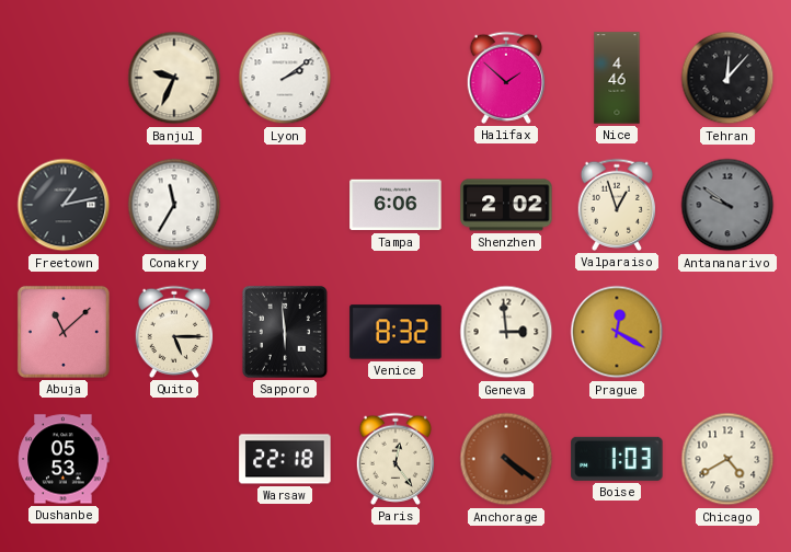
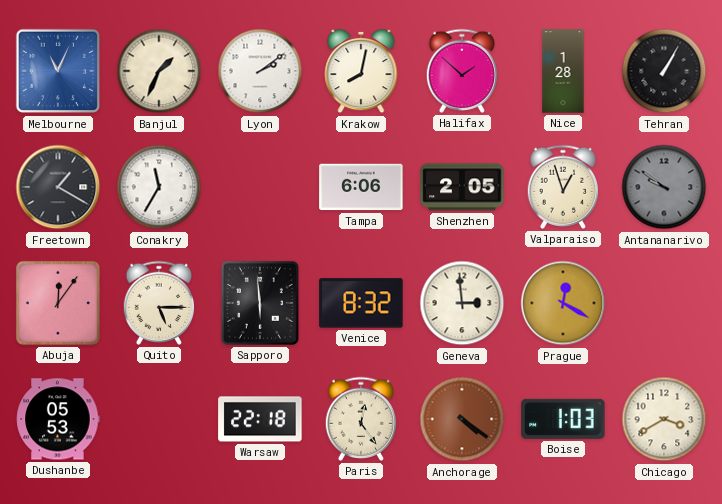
Melbourne: none -> 11:04 (58, 71)
Banjul: 9:34 -> 1:34 (159, 71)
Krakow: none -> 8:02 (361, 71)
Nice: 4:46 -> 1:28 (563, 71)
Tehran: 12:07 -> 1:05 (664, 71)
Freetown: 1:13 -> 1:20 (58, 187)
Shenzhen: 2:02 -> 2:05 (462, 187)
Abuja: 11:08 -> 12:06 (58, 303)
Chicago: 4:40 -> 3:40 (664, 419)
